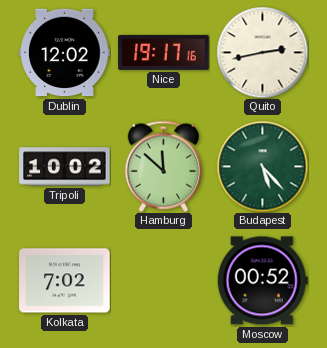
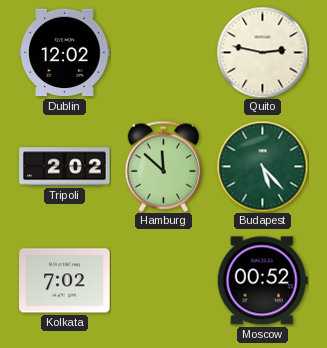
Nice: 19:17 -> none (164, 52)
Quito: 2:43 -> 2:47 (262, 52)
Tripoli: 10:02 -> 2:02 (65, 167)
